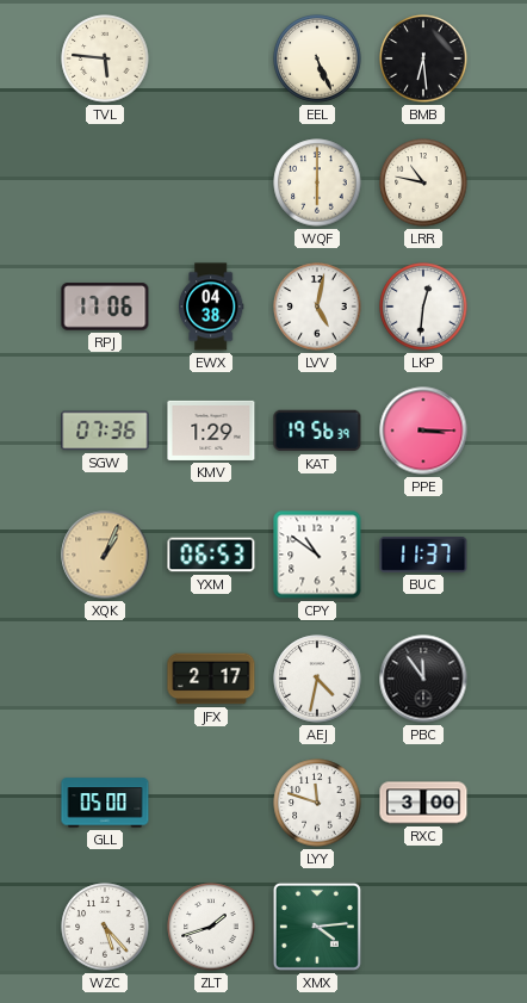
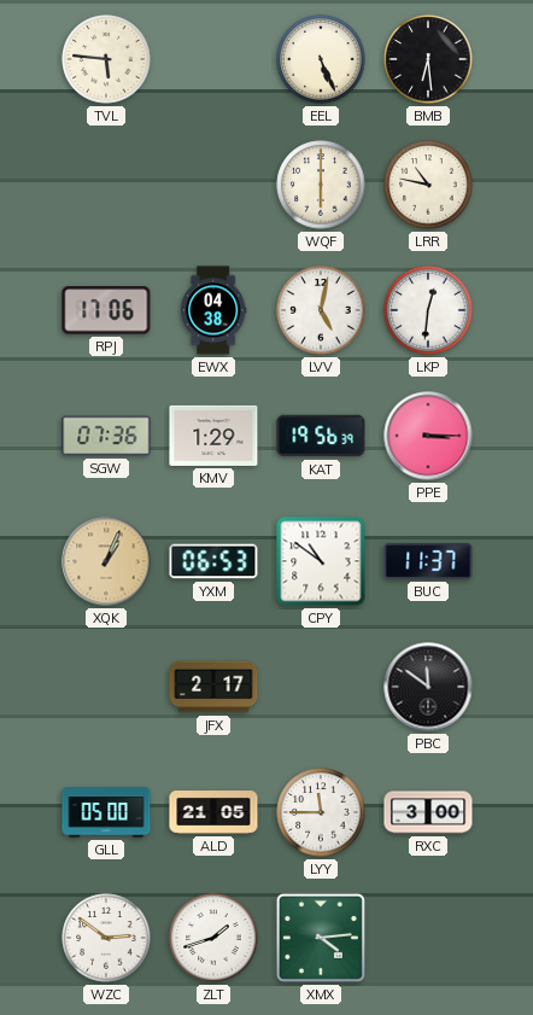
AEJ: 4:32 -> none (317, 679)
PBC: 11:54 -> 11:51 (428, 687)
ALD: none -> 21:05 (213, 813)
LYY: 11:48 -> 11:45 (321, 812)
WZC: 5:23 -> 2:51 (106, 938)
